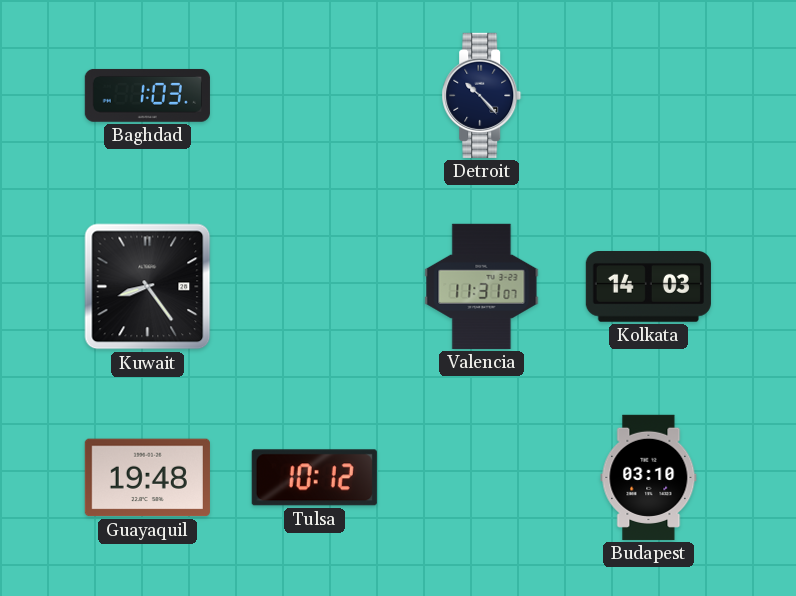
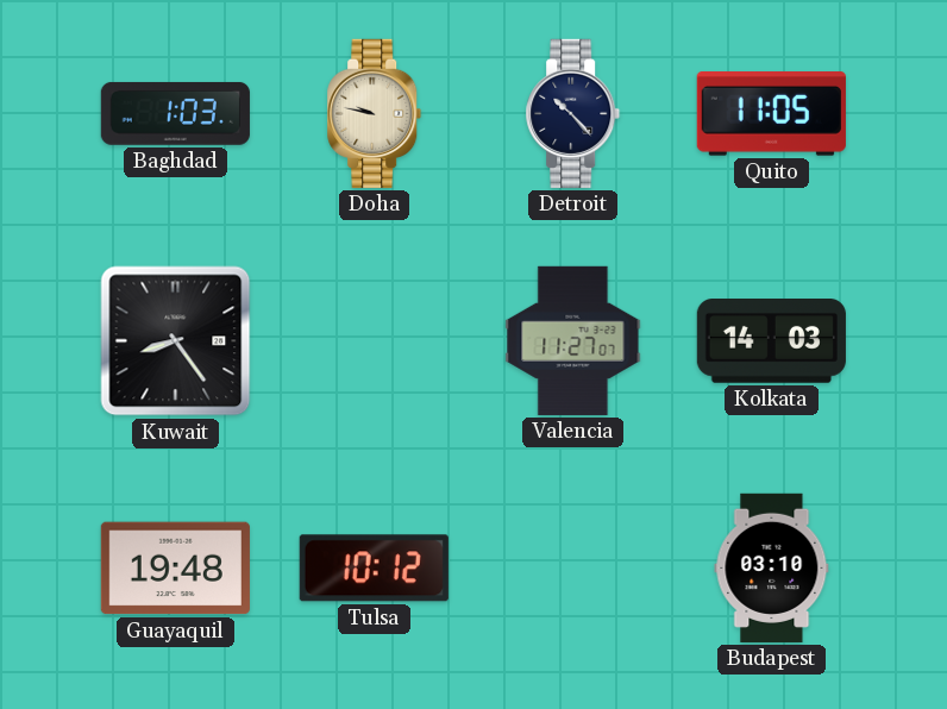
Doha: none -> 9:47 (375, 113)
Quito: none -> 11:05 (771, 114)
Valencia: 11:31 -> 11:27 (573, 340)
